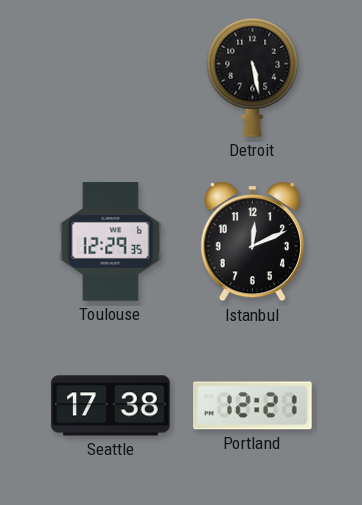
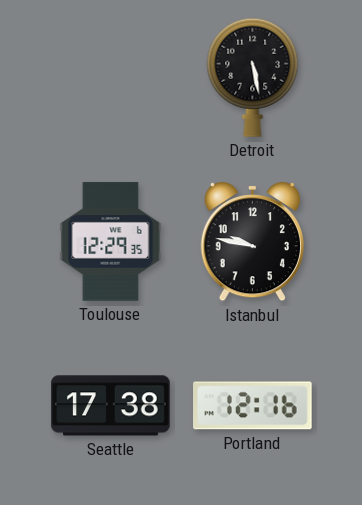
Istanbul: 12:11 -> 9:47 (252, 243)
Portland: 12:21 -> 12:16 (253, 406)
